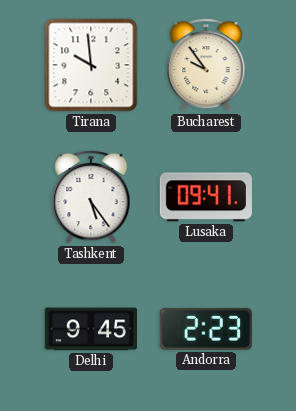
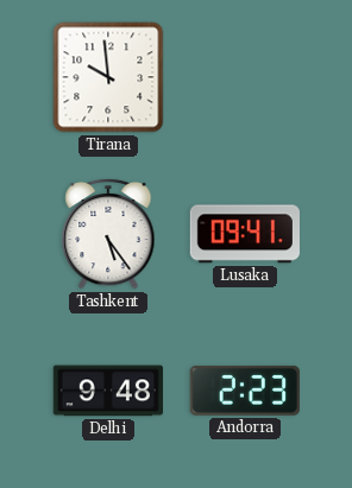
Bucharest: 9:54 -> none (206, 65)
Delhi: 9:45 -> 9:48 (107, 391)
